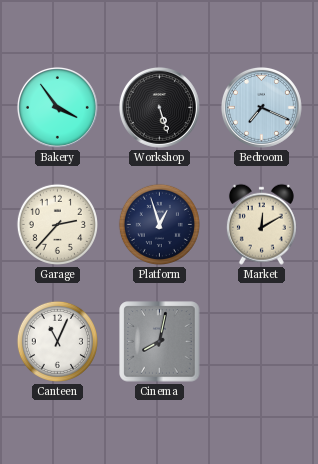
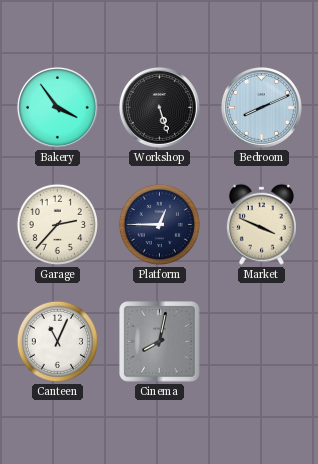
Bedroom: 7:19 -> 8:11 (261, 107)
Platform: 12:57 -> 12:45 (159, 224)
Market: 12:10 -> 3:49 (261, 224)
